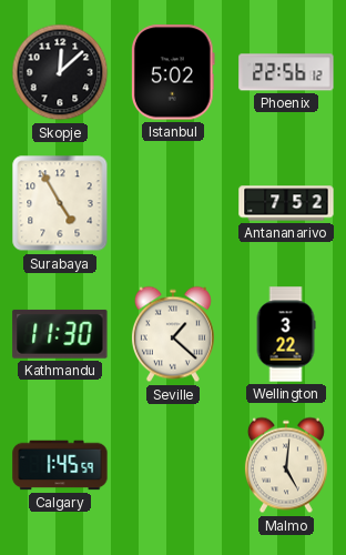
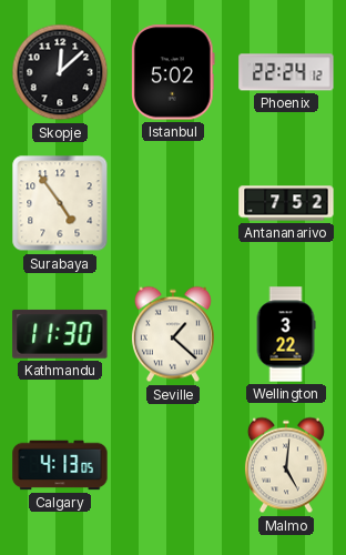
Phoenix: 22:56 -> 22:24 (286, 72)
Surabaya: 4:55 -> 4:54 (60, 203)
Calgary: 1:45 -> 4:13 (60, 465)
